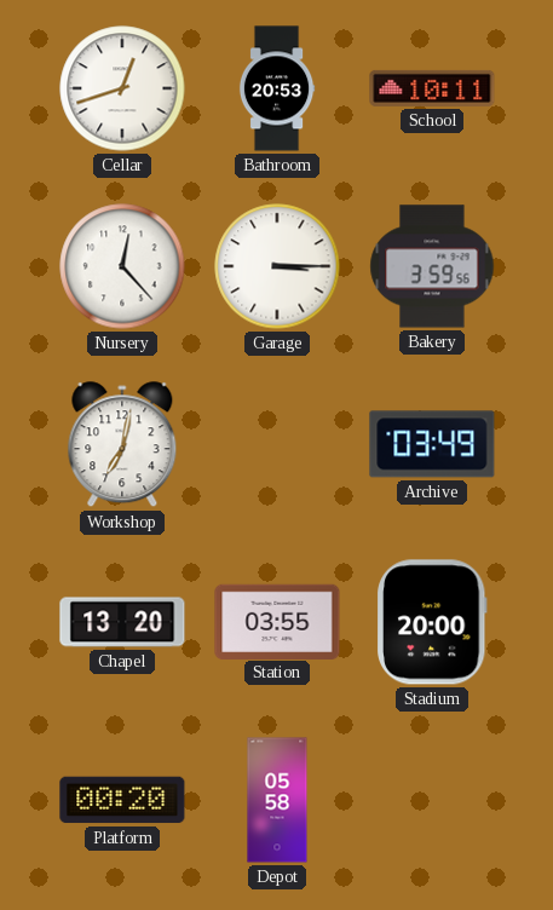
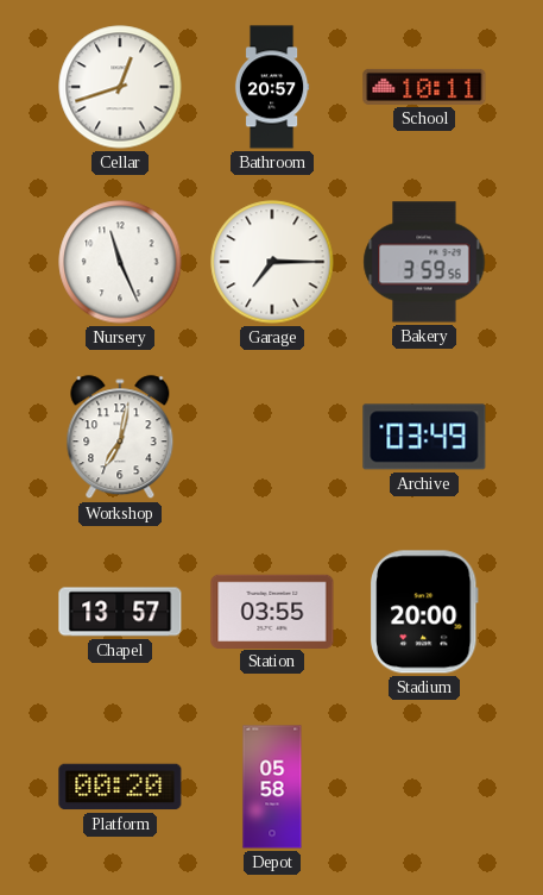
Bathroom: 20:53 -> 20:57 (272, 87)
Nursery: 12:23 -> 11:26 (120, 262)
Garage: 3:15 -> 7:15 (272, 262)
Chapel: 13:20 -> 13:57 (120, 612)
